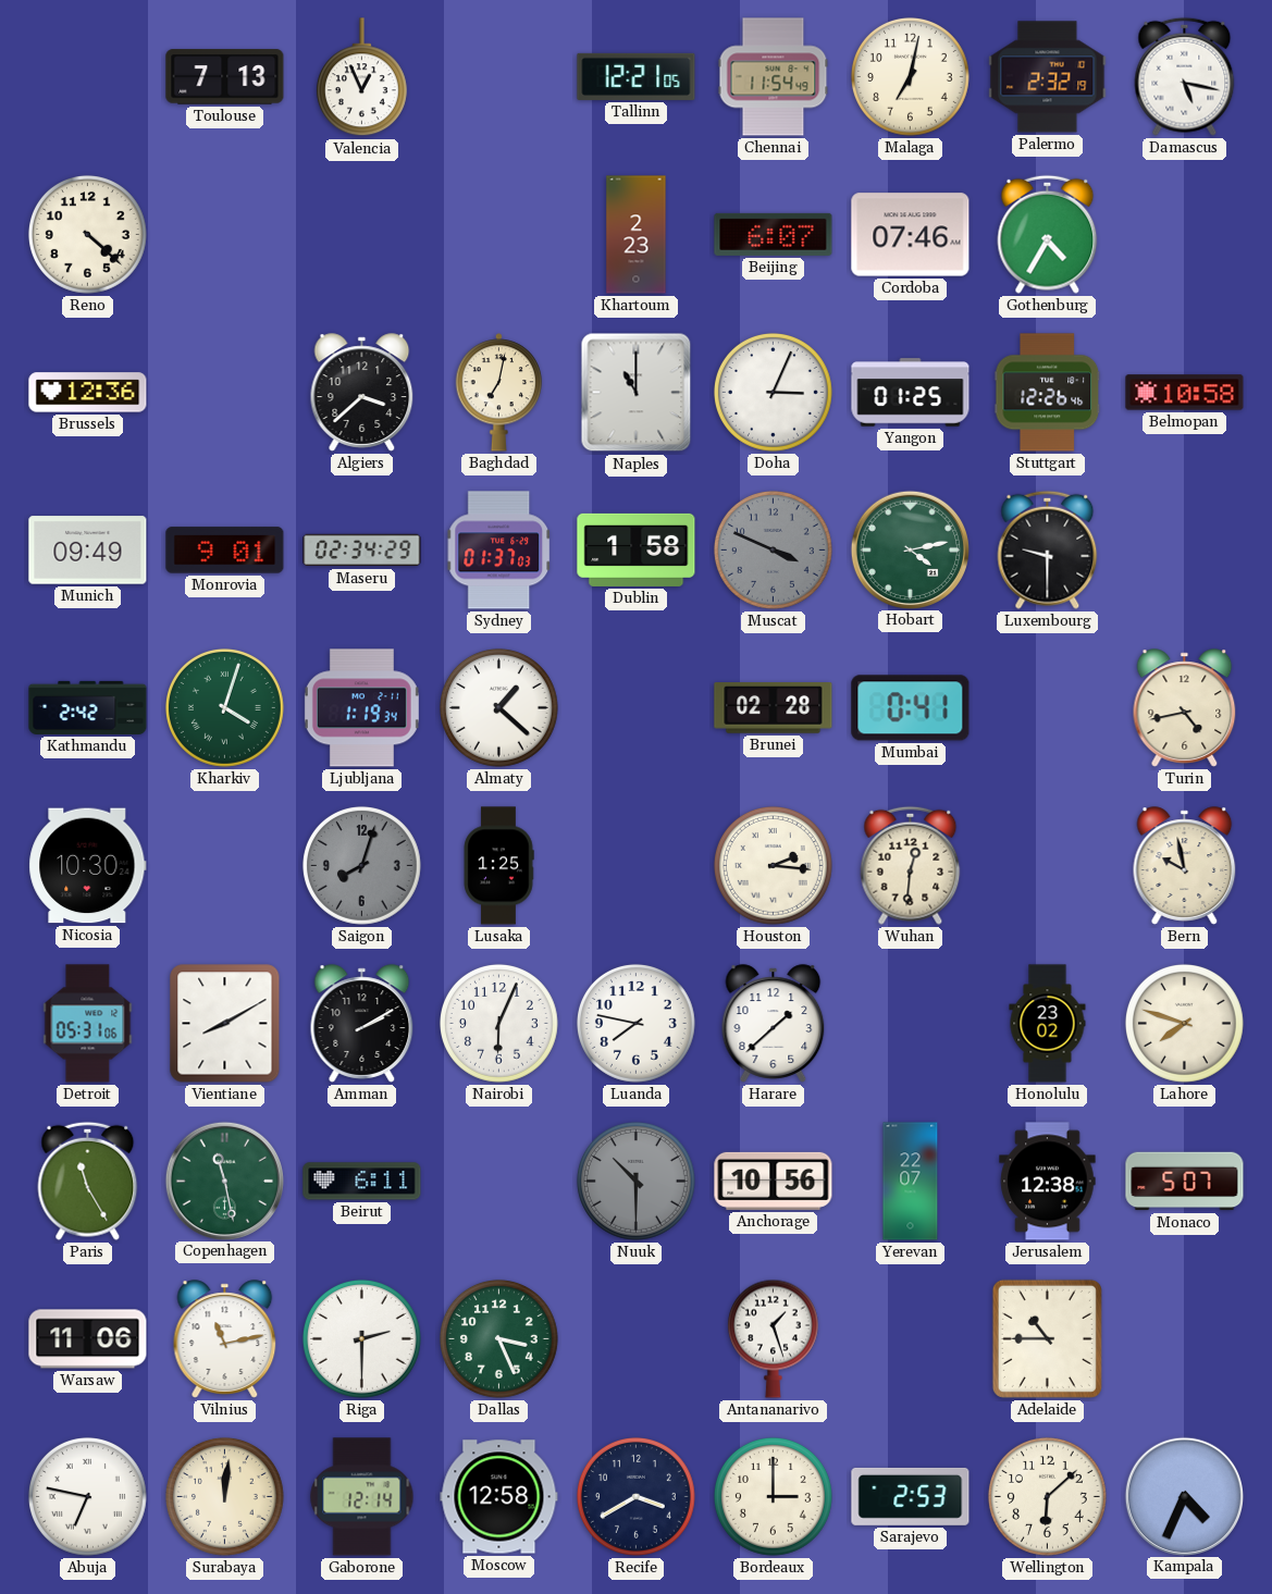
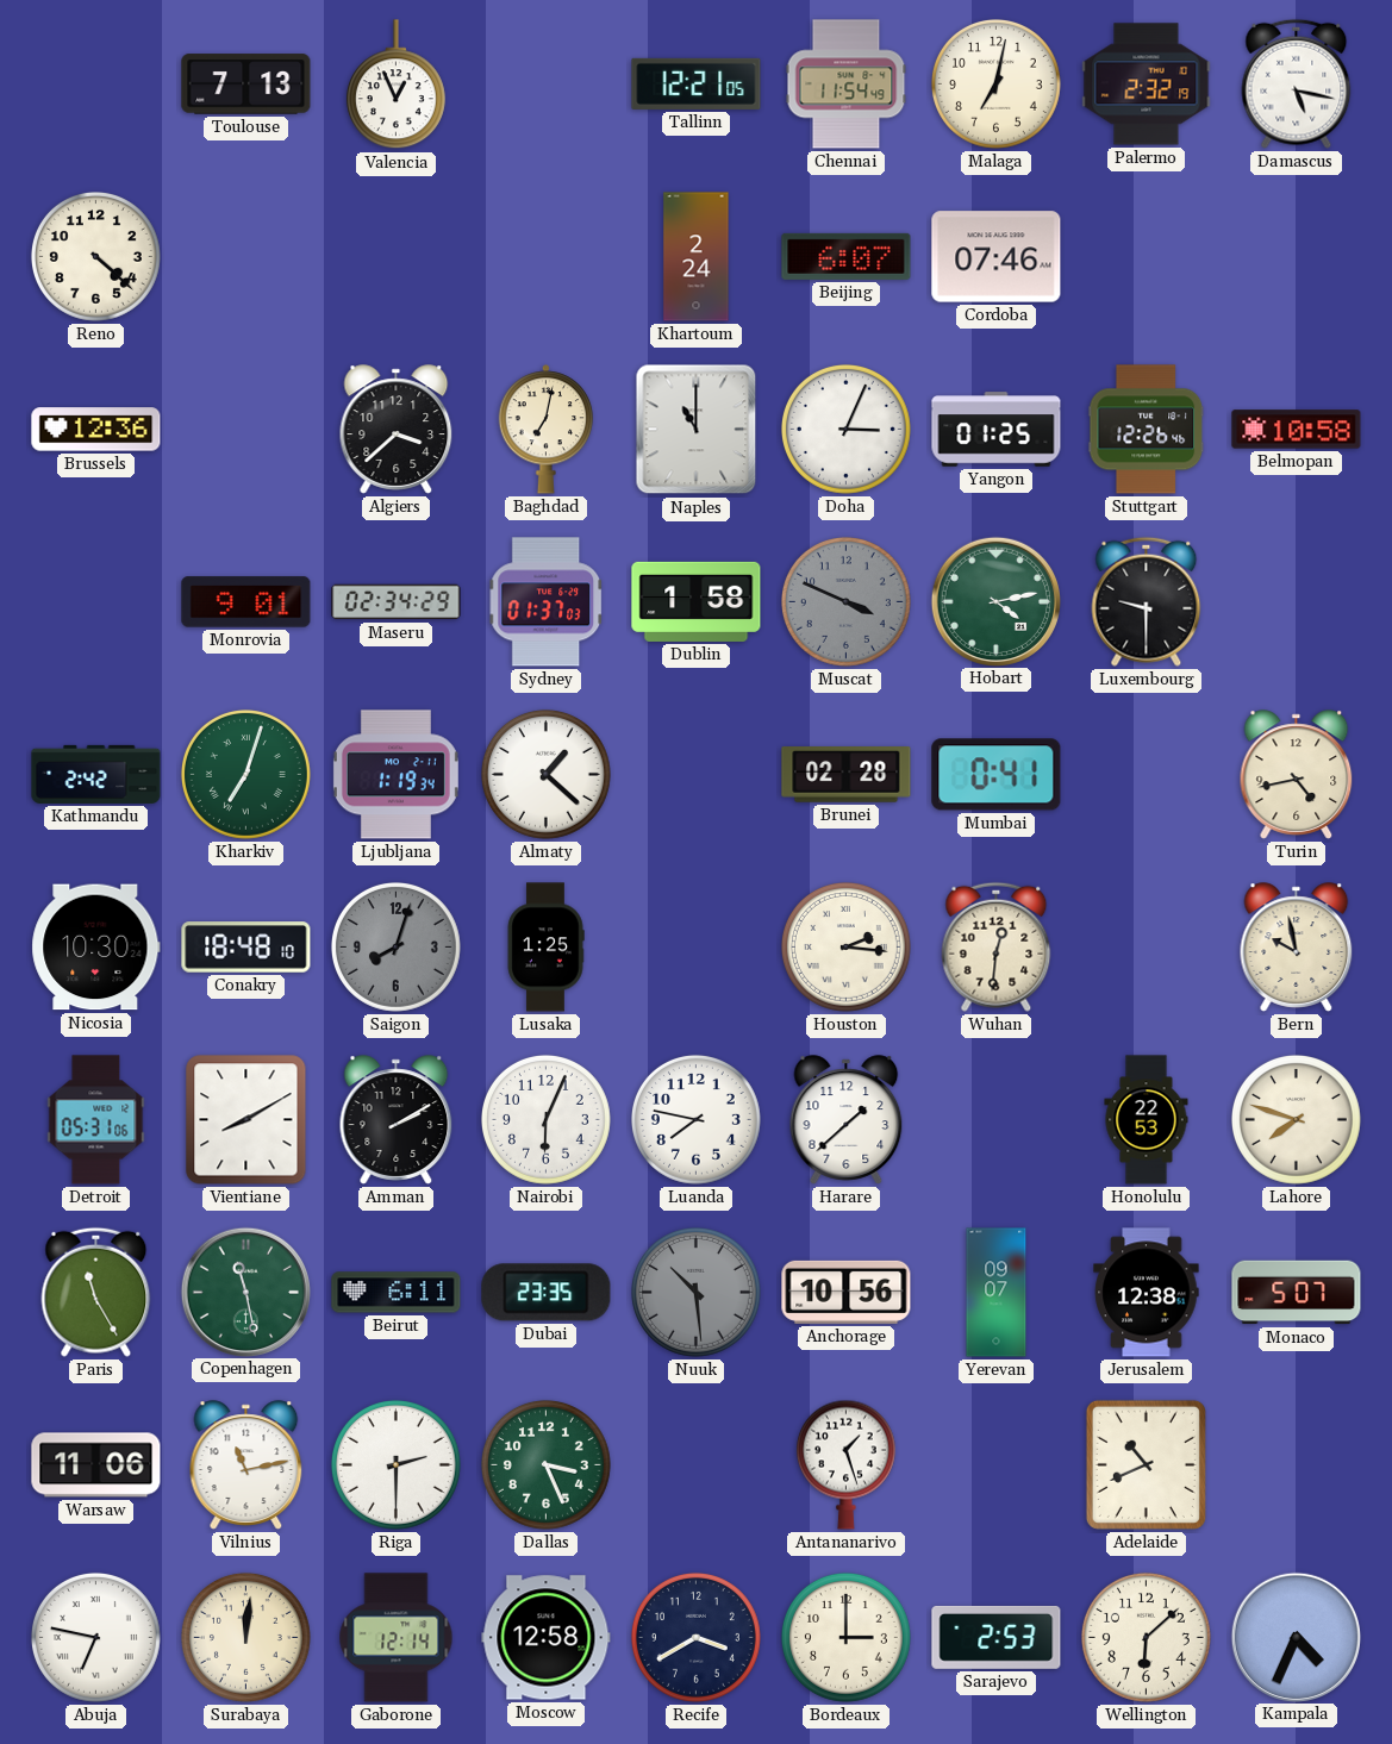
Khartoum: 2:23 -> 2:24 (697, 257)
Gothenburg: 4:35 -> none (1048, 234)
Munich: 09:49 -> none (88, 551)
Kharkiv: 4:03 -> 7:03 (245, 774)
Conakry: none -> 18:48 (246, 948)
Honolulu: 23:02 -> 22:53 (1147, 1120)
Dubai: none -> 23:35 (547, 1293)
Nuuk: 10:30 -> 10:29 (695, 1292)
Yerevan: 22:07 -> 09:07 (997, 1293)
Adelaide: 10:45 -> 10:41 (1146, 1464)
